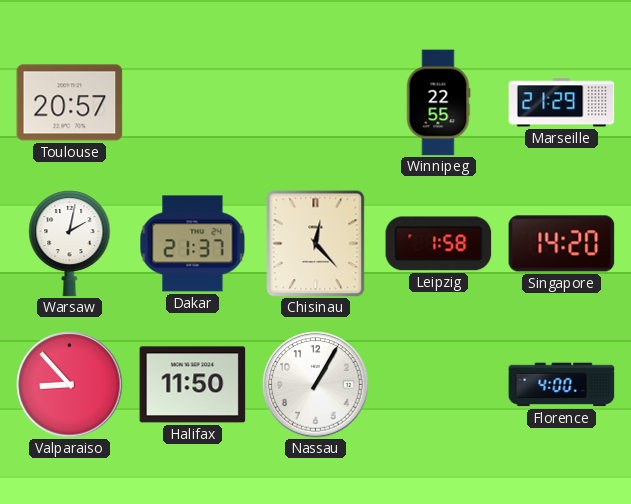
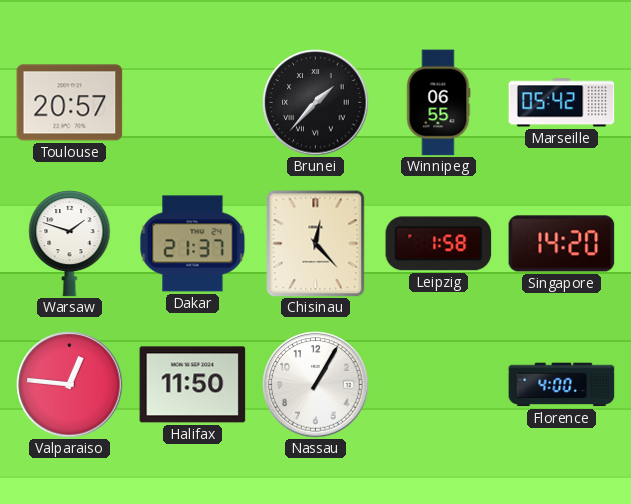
Brunei: none -> 1:37 (316, 103)
Winnipeg: 22:55 -> 06:55 (438, 103)
Marseille: 21:29 -> 05:42 (562, 103)
Warsaw: 2:02 -> 1:48 (70, 244)
Valparaiso: 8:53 -> 12:46 (70, 385)
